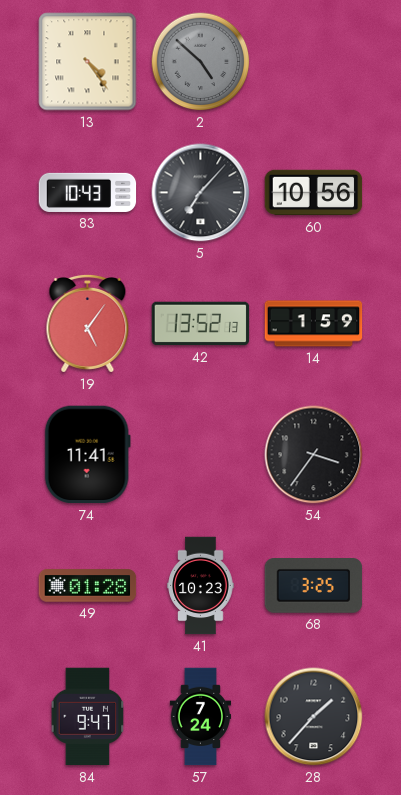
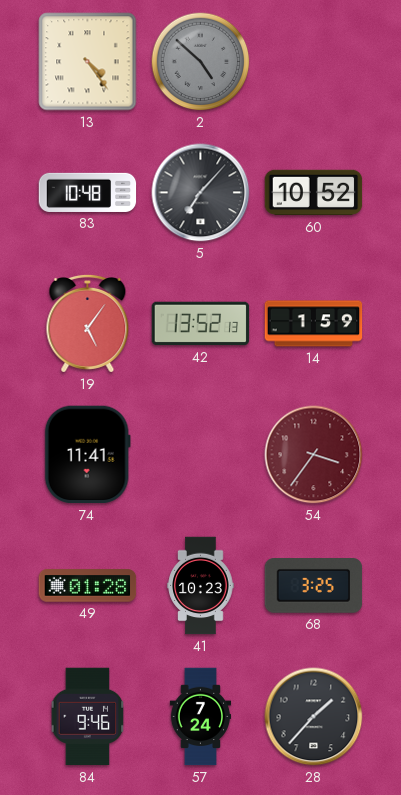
83: 10:43 -> 10:48 (88, 192)
60: 10:56 -> 10:52 (314, 193)
54 dial: black -> burgundy (314, 455)
84: 9:47 -> 9:46 (88, 717)
